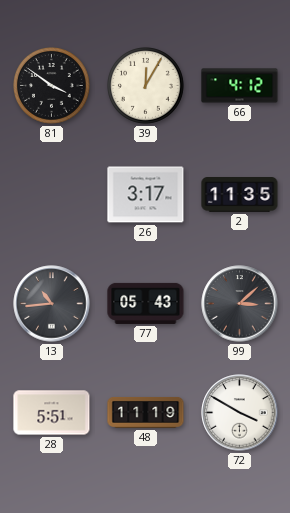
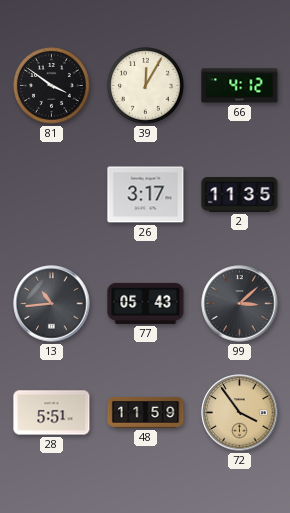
48: 11:19 -> 11:59 (146, 412)
72: 3:50 -> 3:54 (240, 413)
72 dial: white -> champagne (240, 413)
